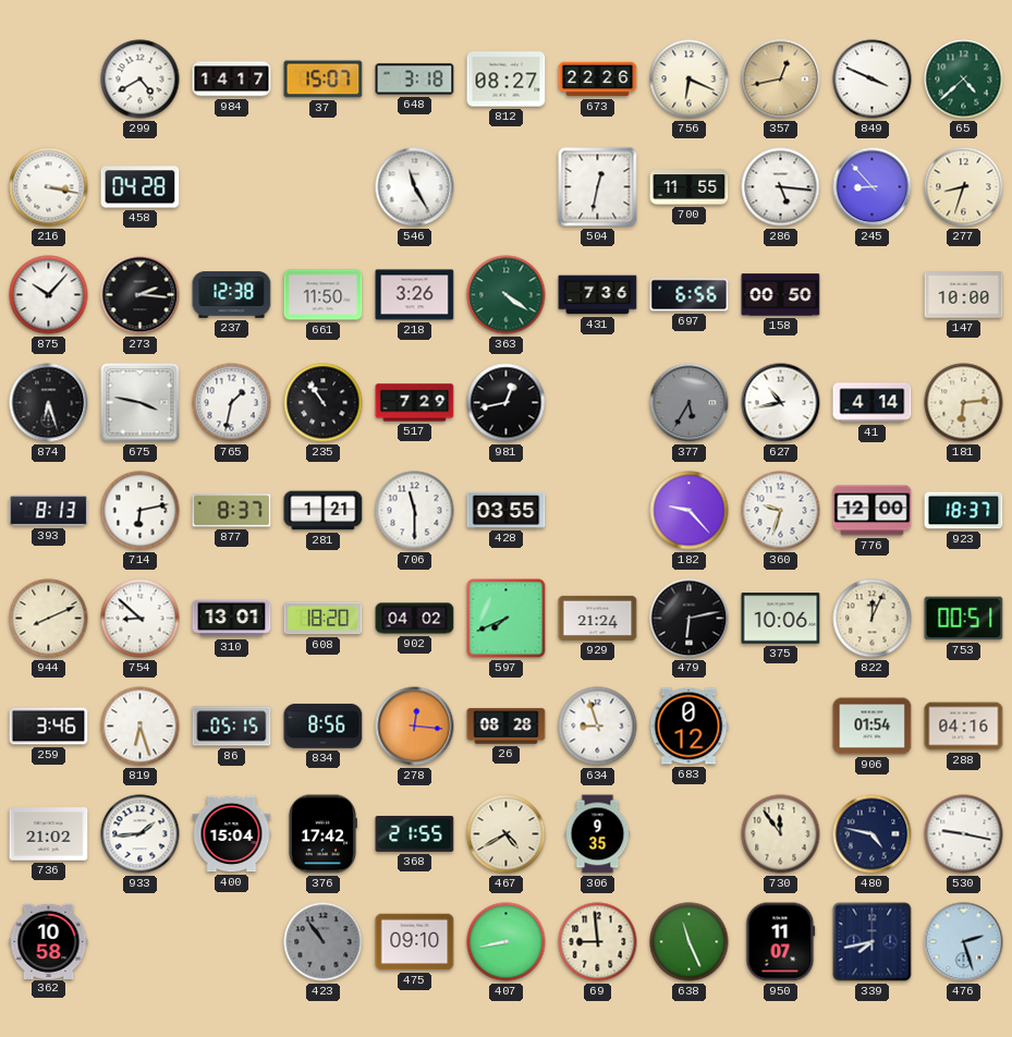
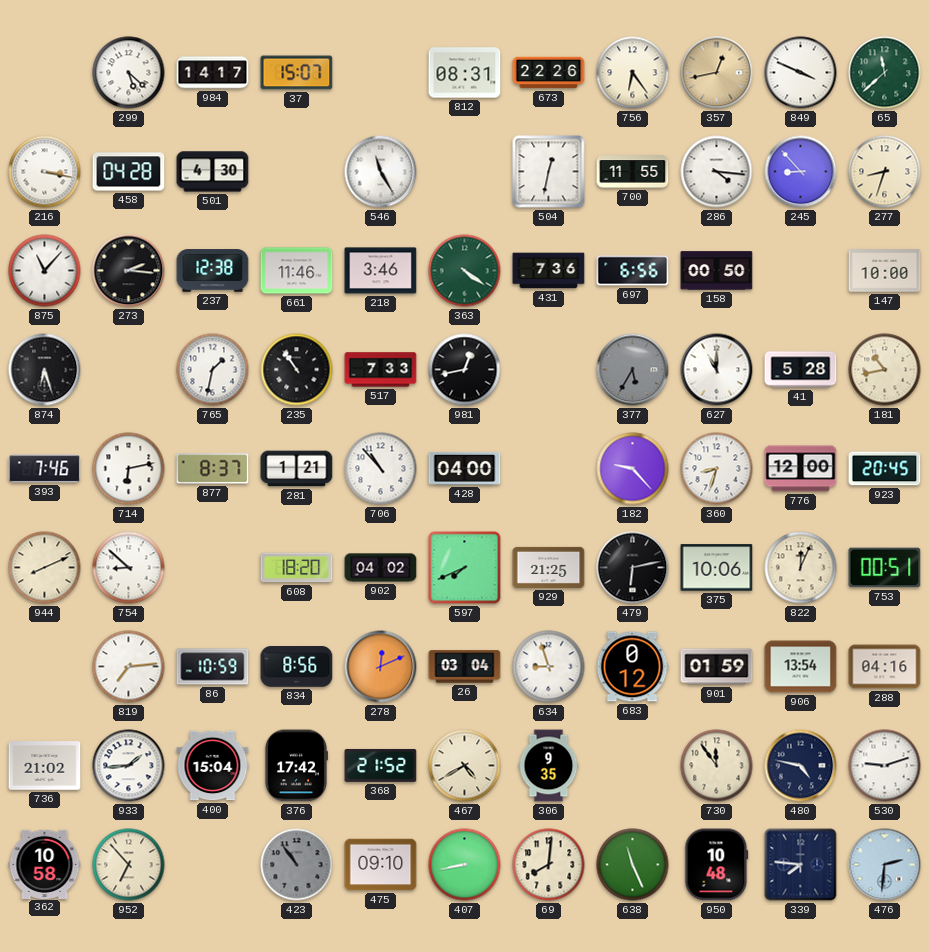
299: 4:40 -> 5:22 (129, 73)
648: 3:18 -> none (415, 80)
812: 08:27 -> 08:31 (465, 73)
756: 6:19 -> 6:24 (633, 73)
65: 4:38 -> 11:38 (885, 73)
501: none -> 4:30 (213, 172)
286: 5:16 -> 4:16 (717, 172)
875: 10:07 -> 11:07 (45, 271)
661: 11:50 -> 11:46 (297, 271)
218: 3:26 -> 3:46 (381, 271)
675: 3:47 -> none (141, 403)
517: 7:29 -> 7:33 (381, 370)
627: 10:43 -> 11:00 (717, 370)
41: 4:14 -> 5:28 (801, 370)
181: 6:14 -> 10:43 (885, 370)
393: 8:13 -> 7:46 (45, 469)
706: 11:30 -> 10:53 (381, 469)
428: 03:55 -> 04:00 (465, 468)
360: 9:33 -> 8:33 (717, 469)
923: 18:37 -> 20:45 (885, 469)
310: 13:01 -> none (232, 619)
929: 21:24 -> 21:25 (549, 567)
259: 3:46 -> none (49, 727)
819: 6:27 -> 7:14 (129, 667)
86: 05:15 -> 10:59 (213, 667)
278: 12:16 -> 12:11 (381, 667)
26: 08:28 -> 03:04 (465, 667)
901: none -> 01:59 (717, 667)
906: 01:54 -> 13:54 (801, 667)
368: 21:55 -> 21:52 (381, 765)
530: 9:17 -> 9:12 (885, 766)
952: none -> 6:53 (129, 865)
69: 8:59 -> 8:01 (549, 865)
950: 11:07 -> 10:48 (717, 865)
339: 7:43 -> 7:46 (801, 865)
476: 2:27 -> 2:31 (885, 865)
